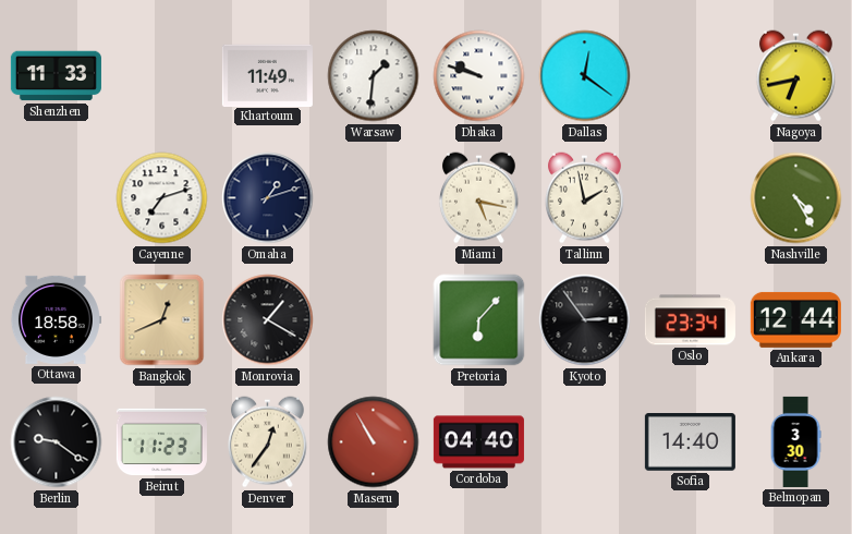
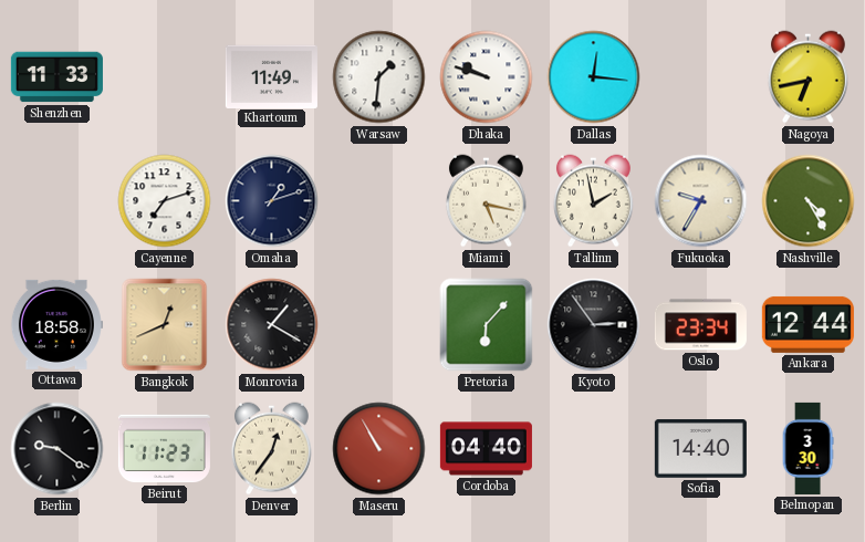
Dallas: 12:21 -> 12:16 (594, 77)
Fukuoka: none -> 9:35 (701, 201)
